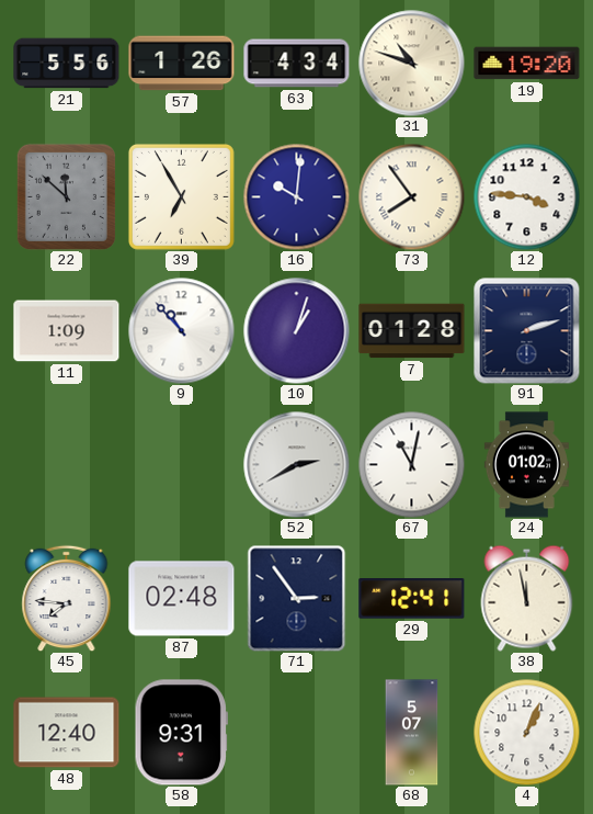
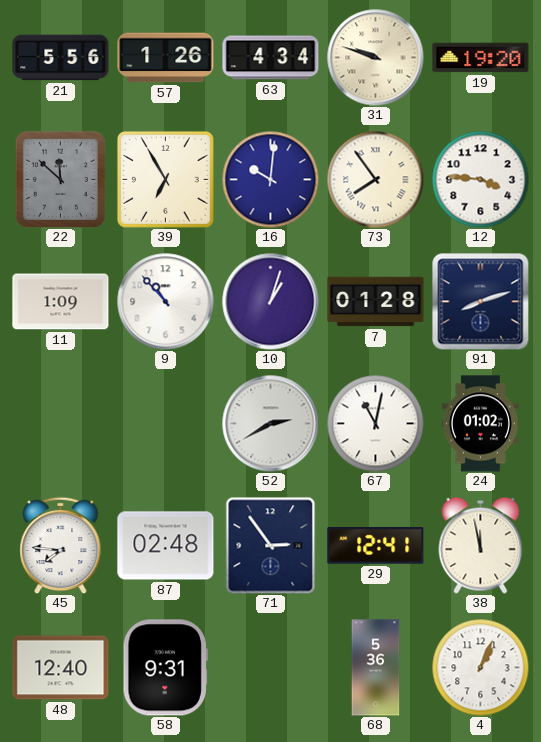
31: 10:48 -> 9:48 (376, 58)
91: 2:12 -> 8:12 (481, 302)
68: 5:07 -> 5:36 (376, 668)
